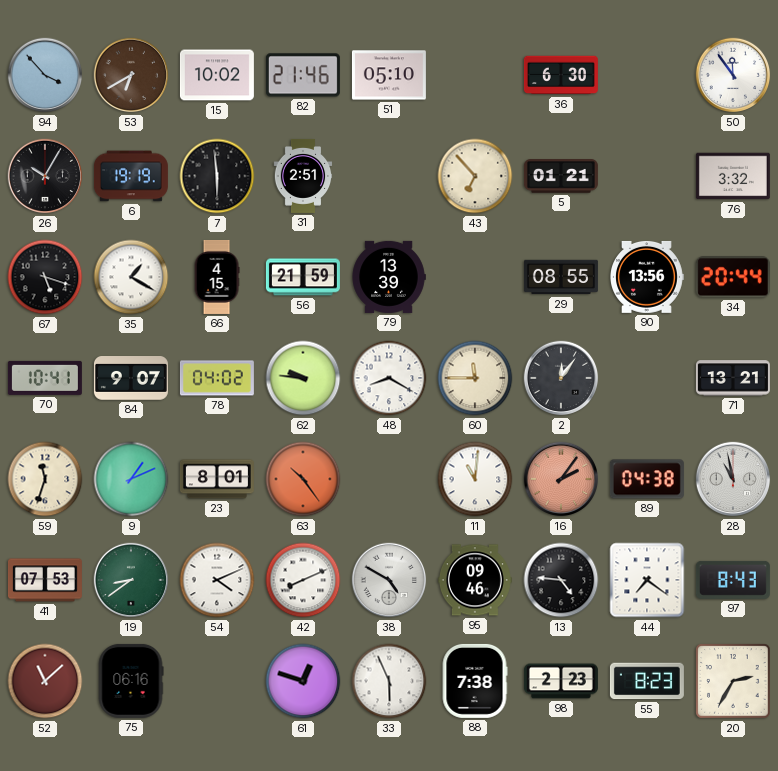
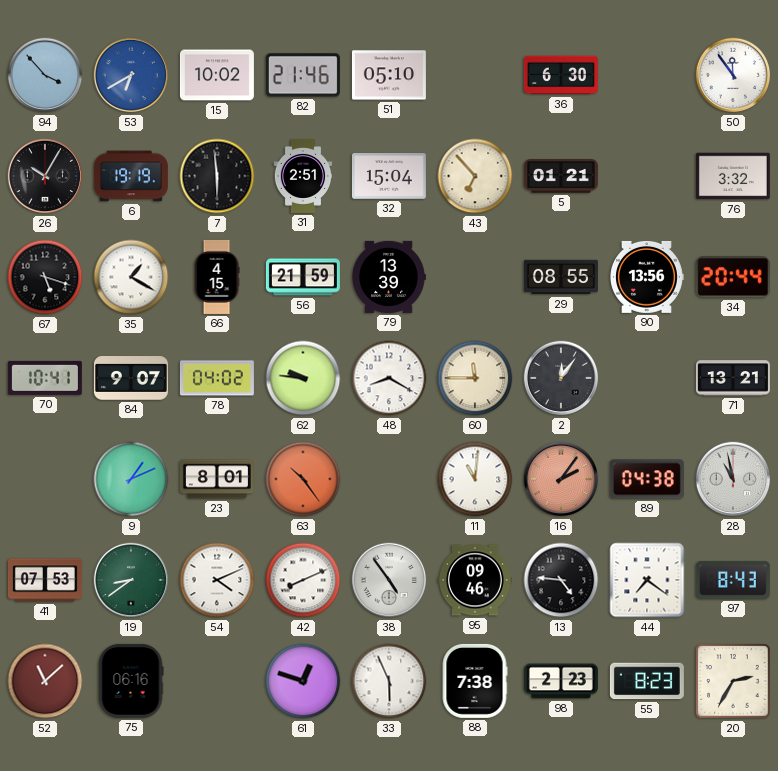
53 dial: brown -> blue (131, 75)
32: none -> 15:04 (389, 177)
59: 11:33 -> none (45, 479)
38: 4:50 -> 4:54 (389, 580)
